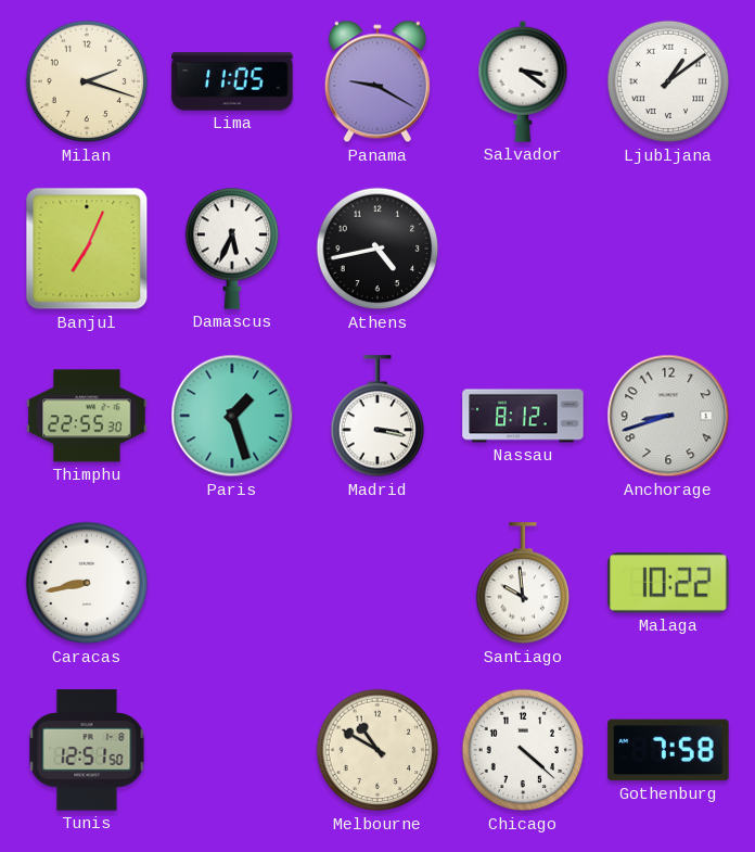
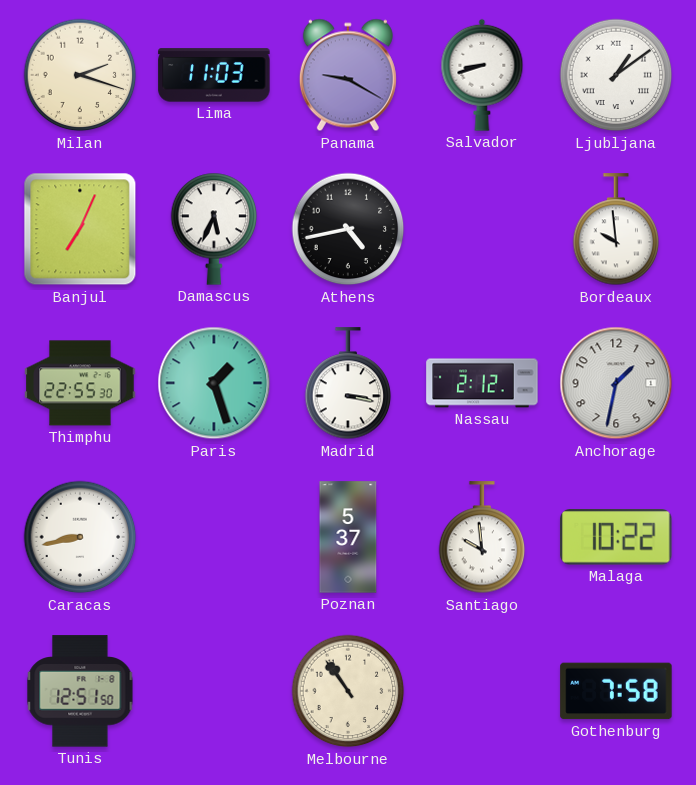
Lima: 11:05 -> 11:03 (214, 75)
Salvador: 3:21 -> 8:42 (482, 75)
Bordeaux: none -> 9:59 (616, 230)
Nassau: 8:12 -> 2:12 (482, 383)
Anchorage: 8:42 -> 1:32 (616, 383)
Poznan: none -> 5:37 (348, 537)
Melbourne: 10:50 -> 10:54 (348, 691)
Chicago: 4:22 -> none (523, 750)
